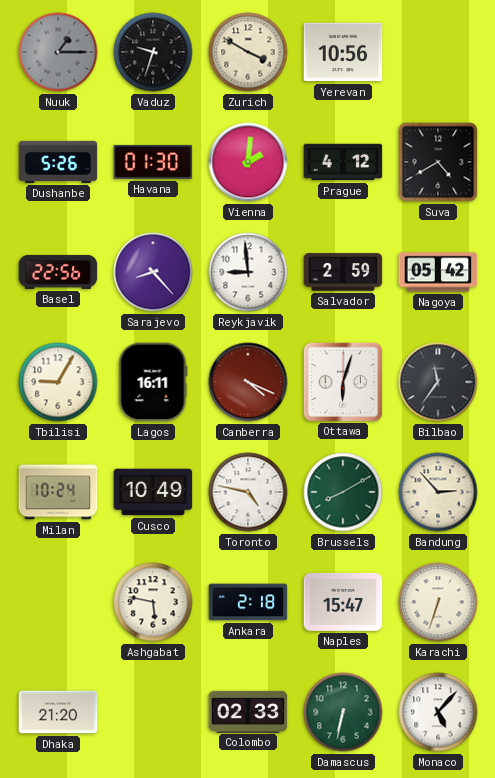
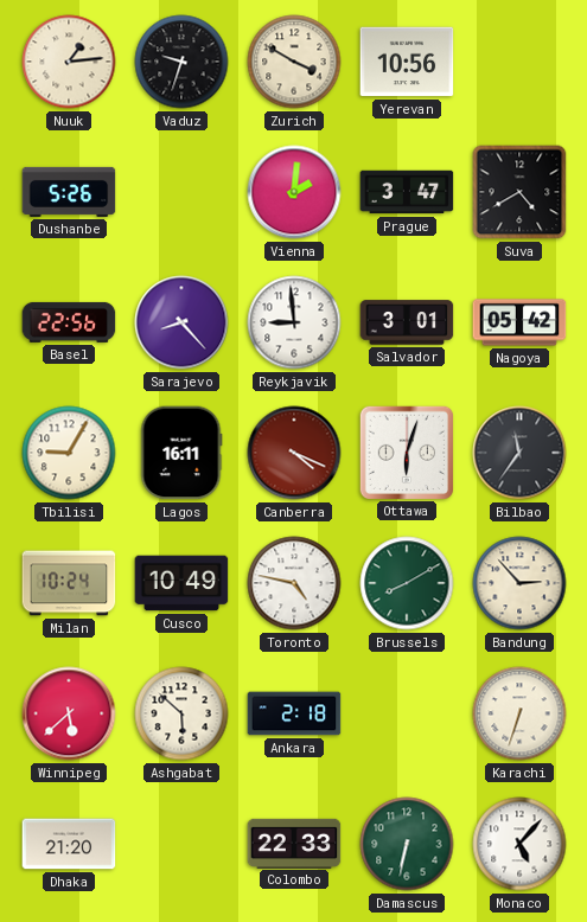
Nuuk: 1:15 -> 1:14 (69, 62)
Nuuk dial: grey -> cream (69, 62)
Havana: 01:30 -> none (153, 162)
Prague: 4:12 -> 3:47 (407, 192)
Salvador: 2:59 -> 3:01 (407, 322)
Winnipeg: none -> 5:38 (69, 713)
Ashgabat: 5:47 -> 5:52 (181, 713)
Naples: 15:47 -> none (343, 602)
Colombo: 02:33 -> 22:33 (294, 843)
